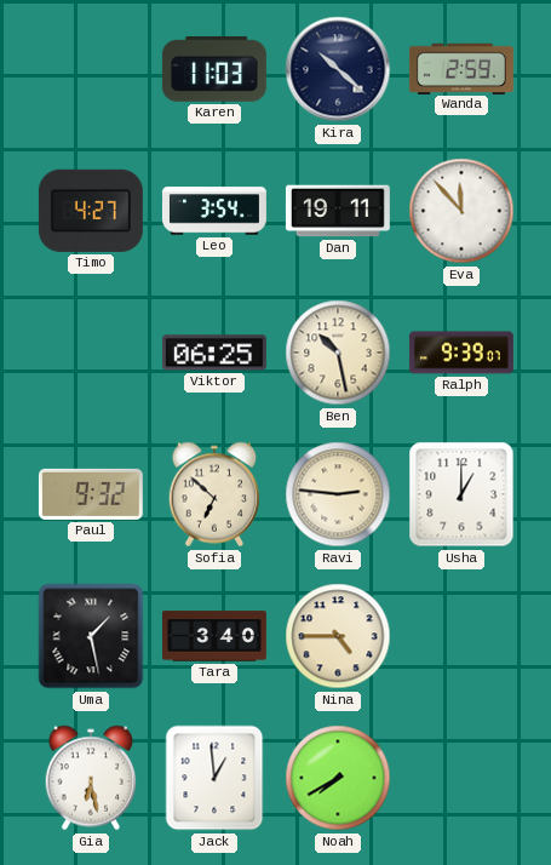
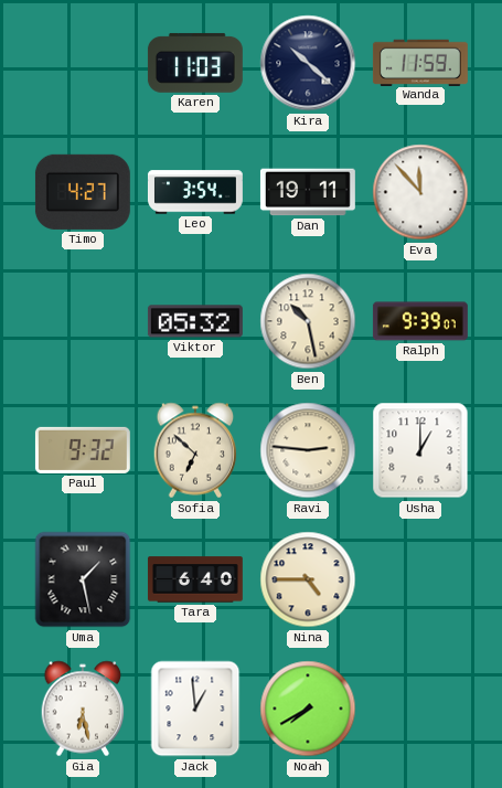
Wanda: 2:59 -> 11:59 (420, 62)
Viktor: 06:25 -> 05:32 (195, 321)
Tara: 3:40 -> 6:40 (195, 579)
